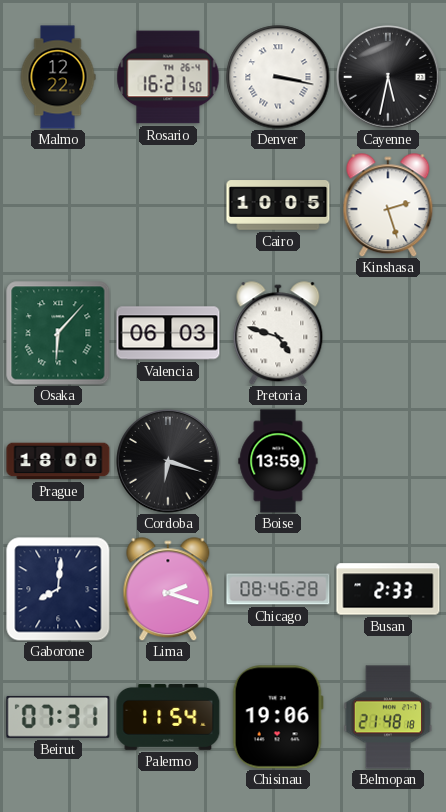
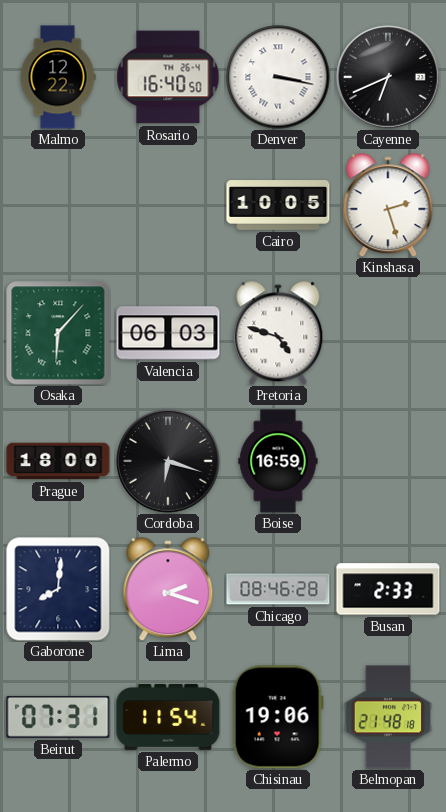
Rosario: 16:21 -> 16:40 (168, 77)
Cayenne: 5:32 -> 6:41 (388, 77)
Boise: 13:59 -> 16:59 (278, 461)
